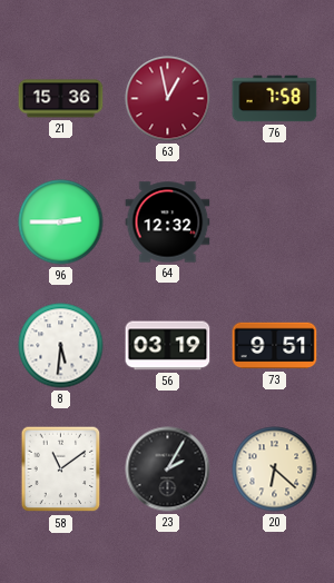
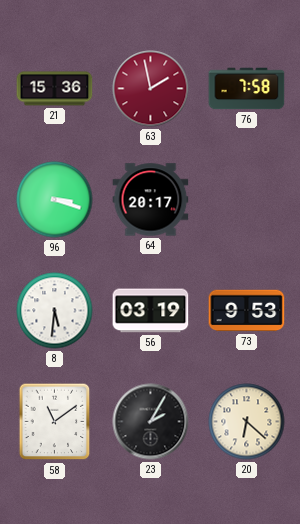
63: 12:58 -> 1:58 (151, 89)
96: 2:45 -> 3:18 (55, 200)
64: 12:32 -> 20:17 (151, 200)
73: 9:51 -> 9:53 (247, 311)
